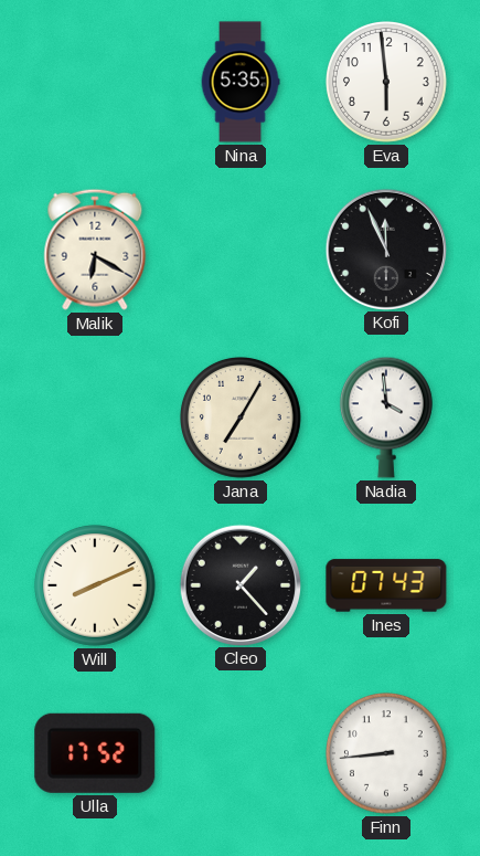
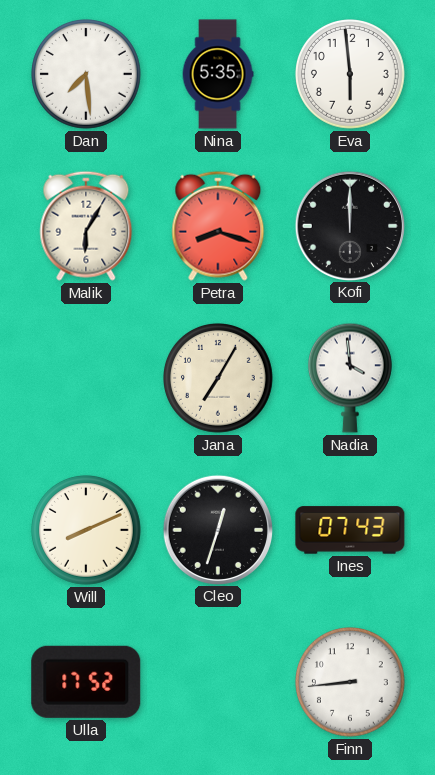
Dan: none -> 7:29 (87, 75)
Malik: 6:20 -> 6:05 (86, 226)
Petra: none -> 8:18 (218, 226)
Kofi: 11:56 -> 12:00 (349, 225)
Cleo: 1:23 -> 12:33 (217, 529)
